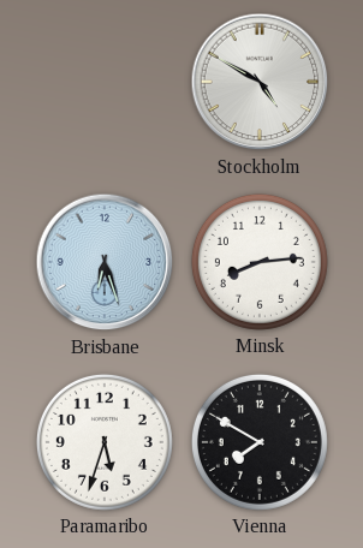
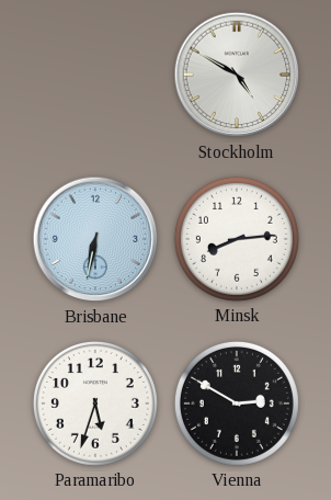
Brisbane: 6:27 -> 6:32 (95, 239)
Vienna: 7:50 -> 2:50 (237, 404)
